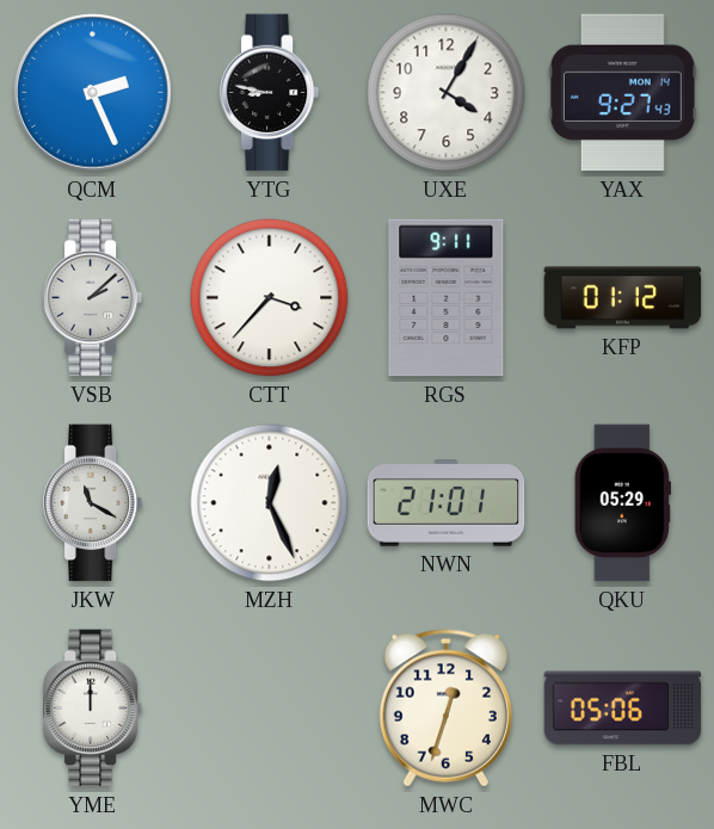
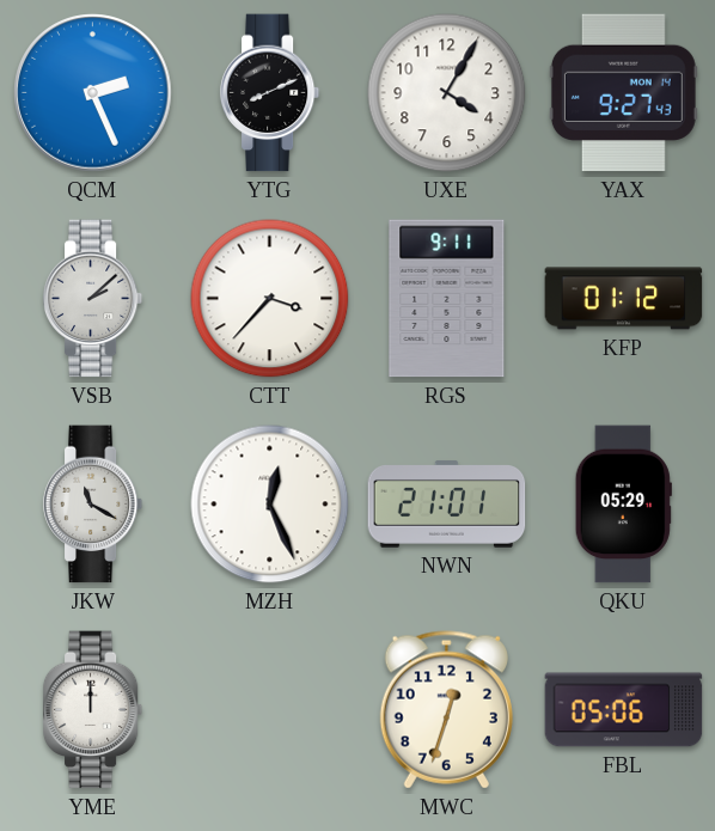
YTG: 8:47 -> 8:11 (270, 93)
